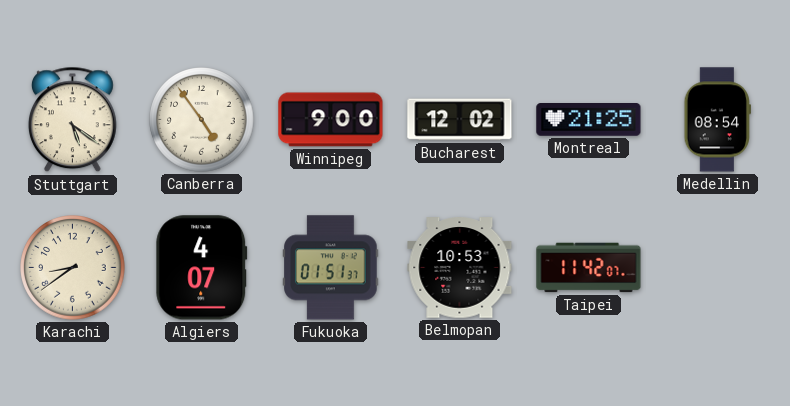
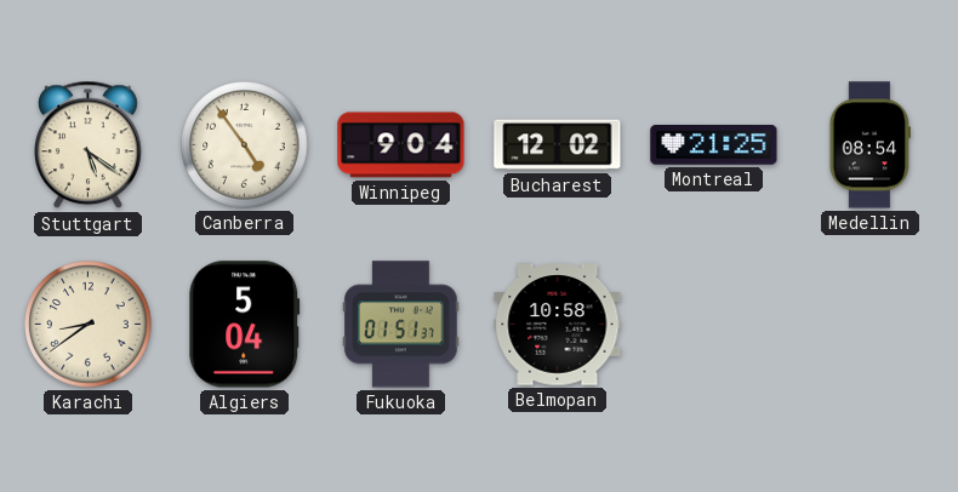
Winnipeg: 9:00 -> 9:04 (401, 145)
Algiers: 4:07 -> 5:04 (245, 325)
Belmopan: 10:53 -> 10:58 (558, 325)
Taipei: 11:42 -> none (589, 268)
